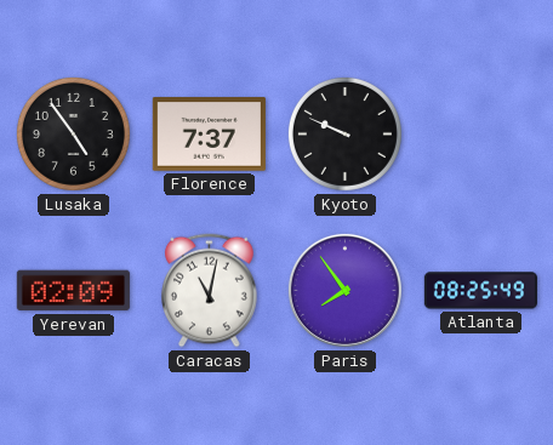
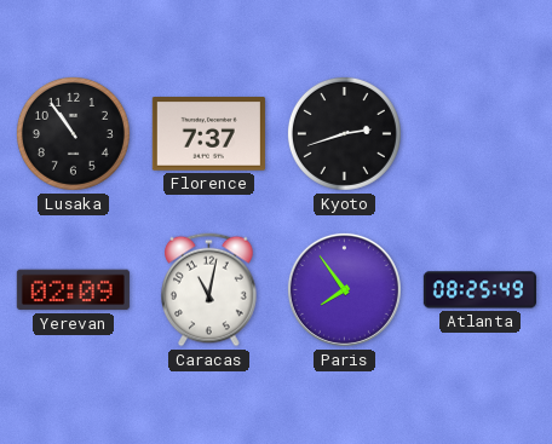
Lusaka: 4:54 -> 10:54 (73, 133)
Kyoto: 9:49 -> 2:42 (344, 133)
